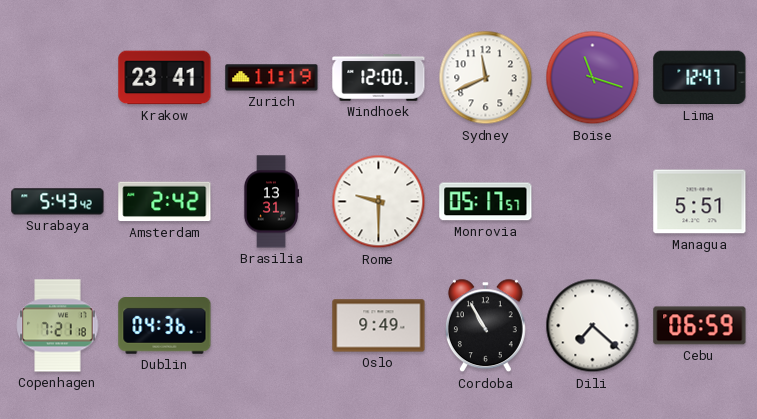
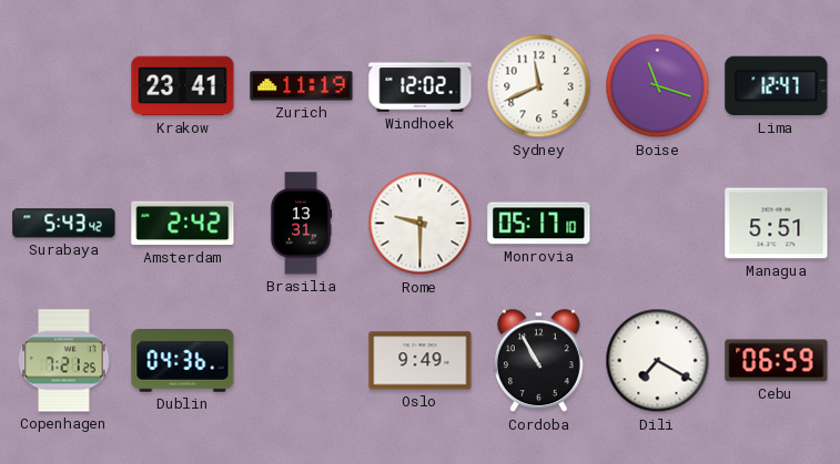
Windhoek: 12:00 -> 12:02 (421, 86)
Monrovia: 05:17:57 -> 05:17:10 (539, 224)
Copenhagen: 7:21:18 -> 7:21:25 (64, 361)
Dili: 7:22 -> 7:20 (658, 361)
